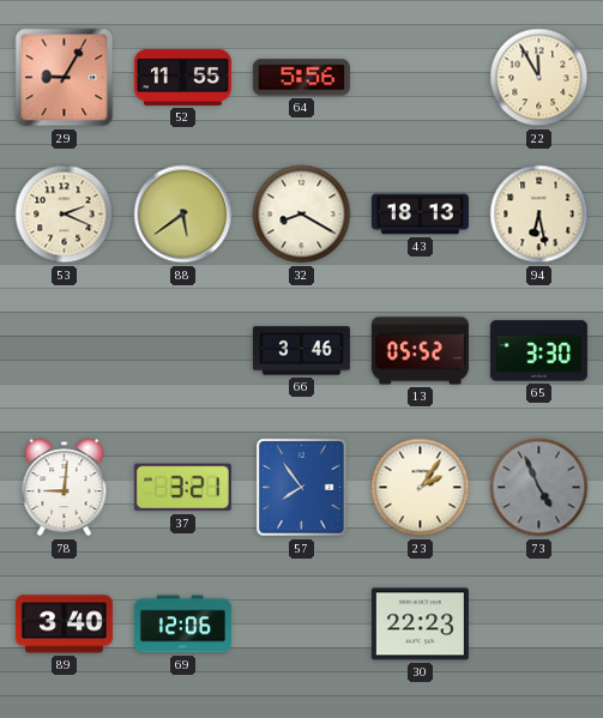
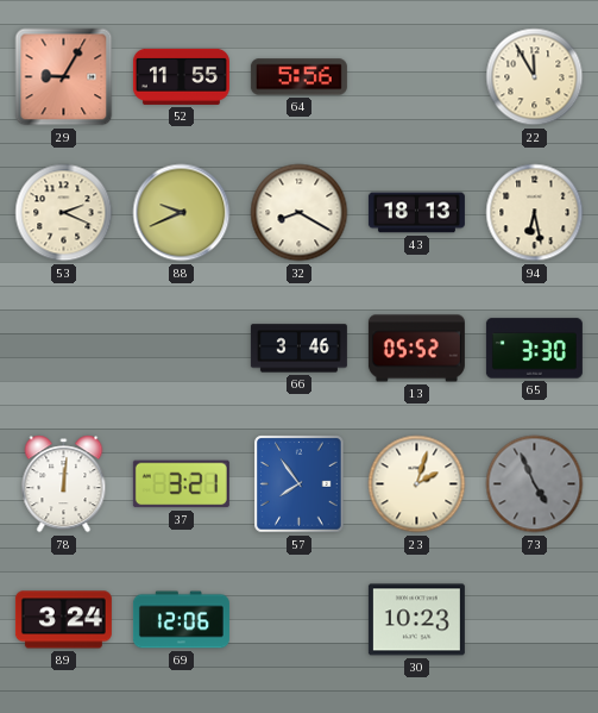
88: 5:39 -> 9:41 (182, 213)
78: 9:01 -> 12:01 (64, 484)
23: 2:06 -> 2:03 (417, 484)
89: 3:40 -> 3:24 (63, 620)
30: 22:23 -> 10:23 (416, 620)
